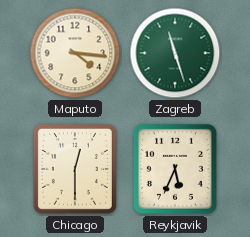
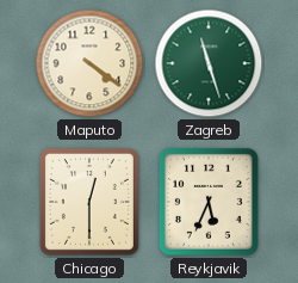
Maputo: 4:16 -> 4:21 (89, 63)
